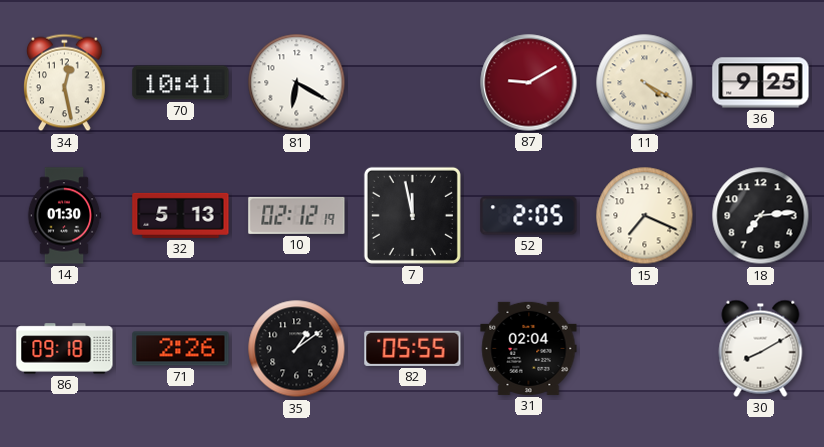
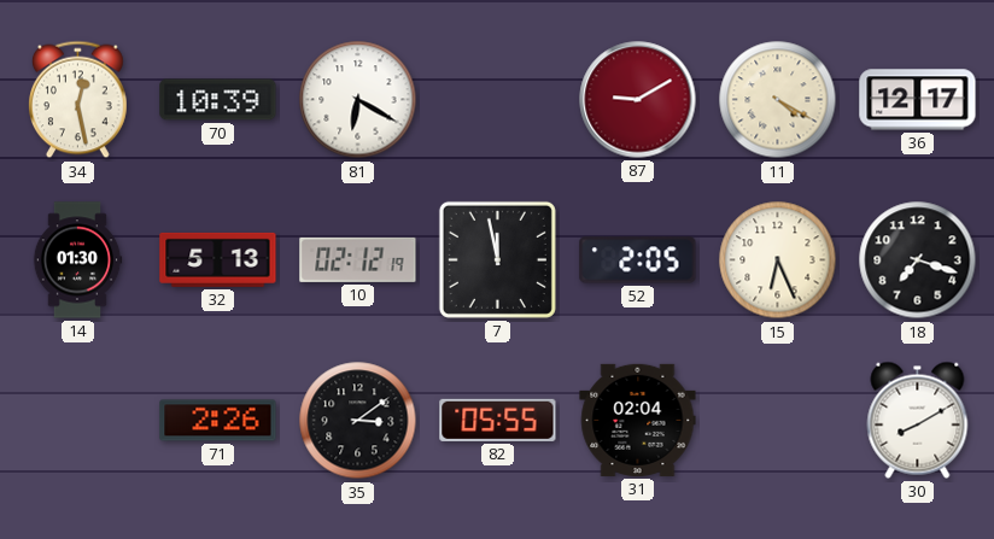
70: 10:41 -> 10:39 (218, 100)
36: 9:25 -> 12:17 (918, 100)
15: 7:19 -> 6:26 (778, 260)
18: 7:14 -> 7:18 (918, 260)
86: 09:18 -> none (65, 349)
35: 1:09 -> 3:09 (358, 421)
